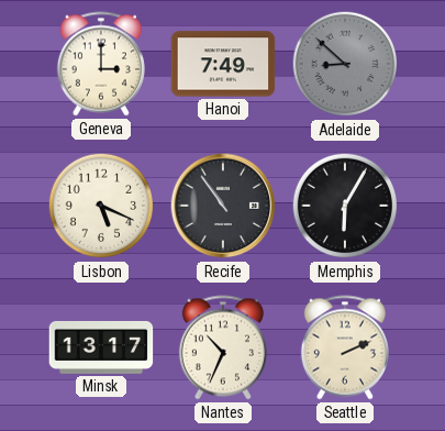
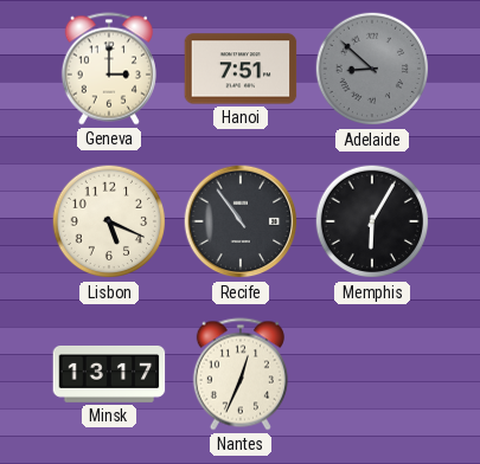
Hanoi: 7:49 -> 7:51 (241, 69)
Nantes: 10:34 -> 12:34 (241, 374)
Seattle: 2:11 -> none (345, 347)
